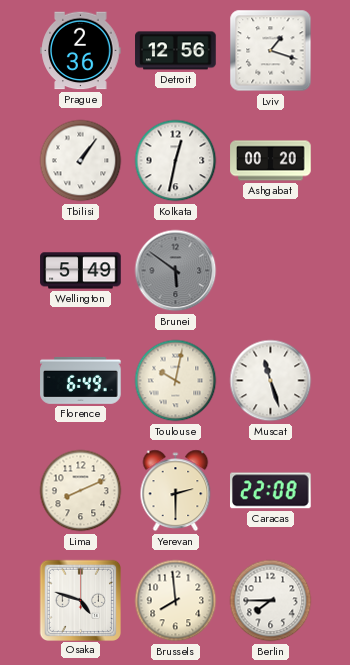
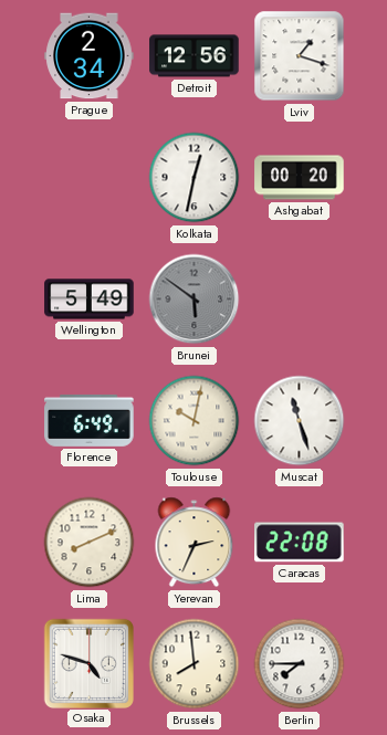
Prague: 2:36 -> 2:34 (90, 56)
Tbilisi: 1:06 -> none (81, 161)
Yerevan: 2:30 -> 2:34 (195, 543)
